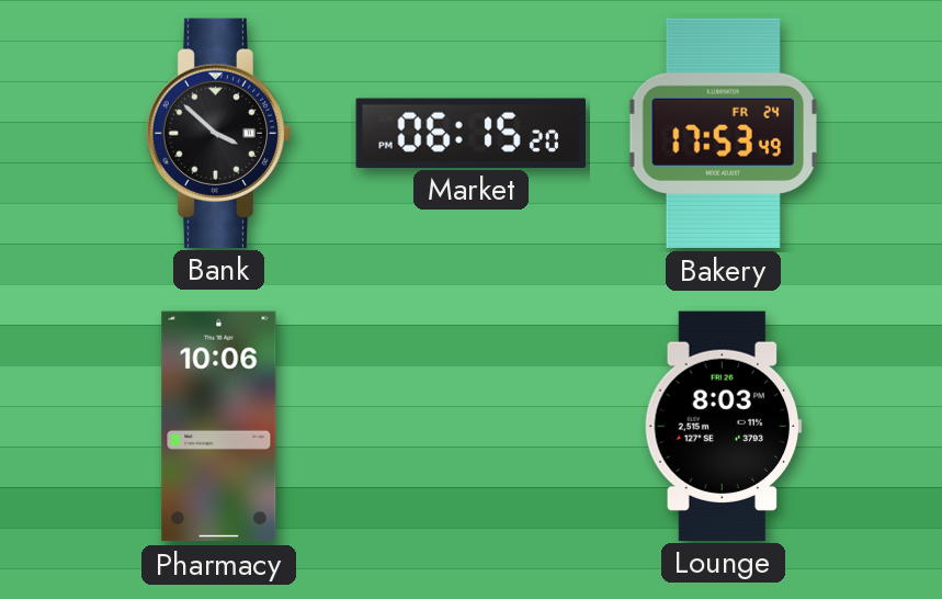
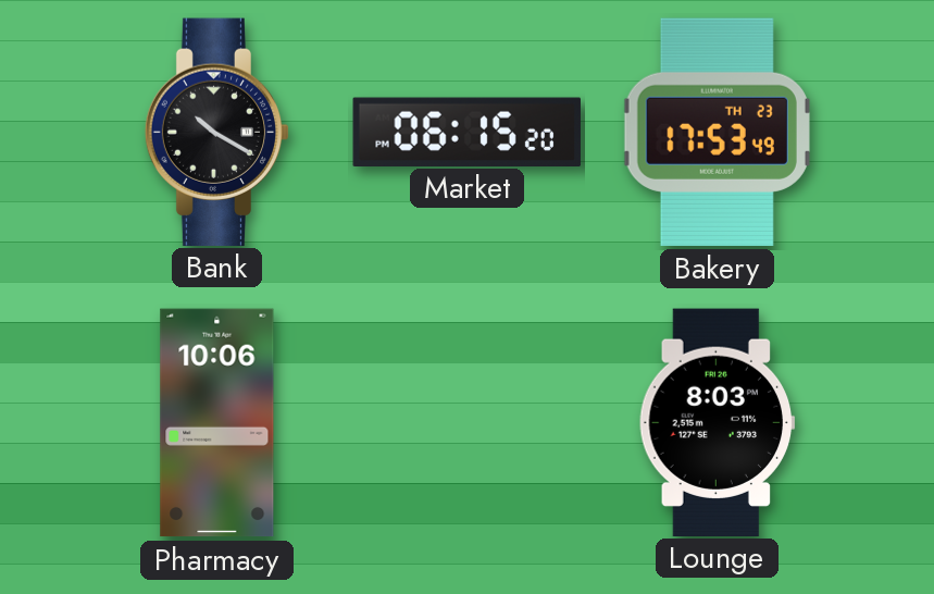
Bank: 3:52 -> 10:20 (217, 132)
Bakery date: FR 24 -> TH 23 (717, 132)
